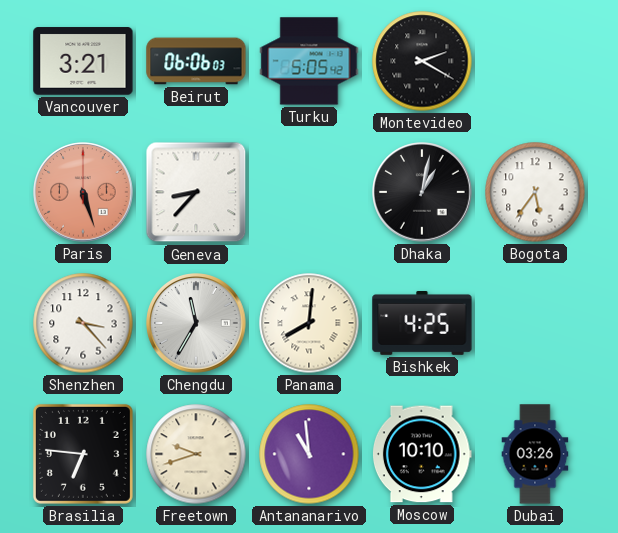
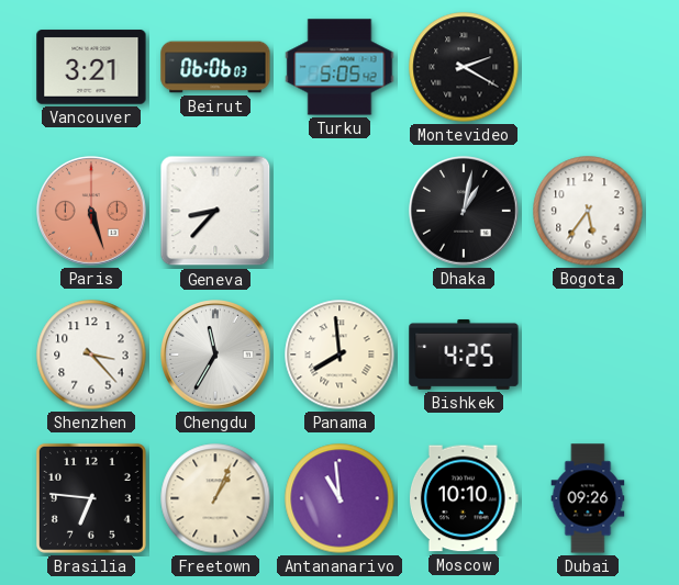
Panama: 8:01 -> 7:59 (340, 355)
Freetown: 9:42 -> 1:04 (215, 498)
Dubai: 03:26 -> 09:26 (588, 498)
